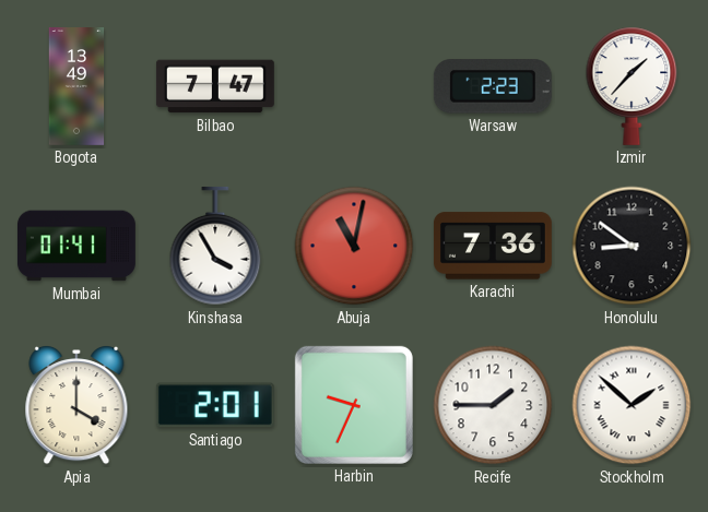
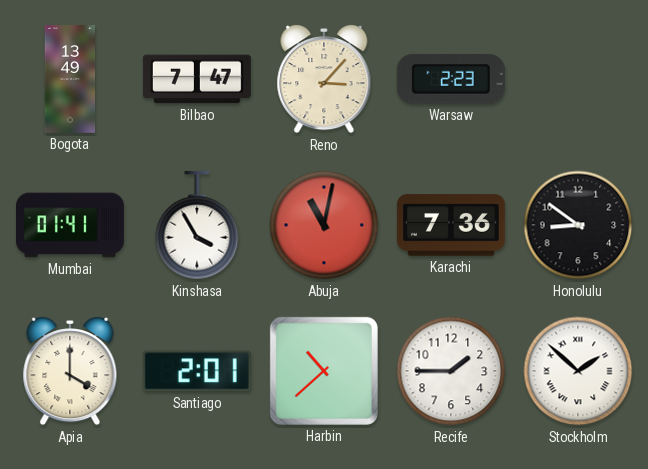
Reno: none -> 3:07 (324, 80)
Izmir: 1:37 -> none (632, 86)
Harbin: 9:34 -> 10:38 (324, 371)
